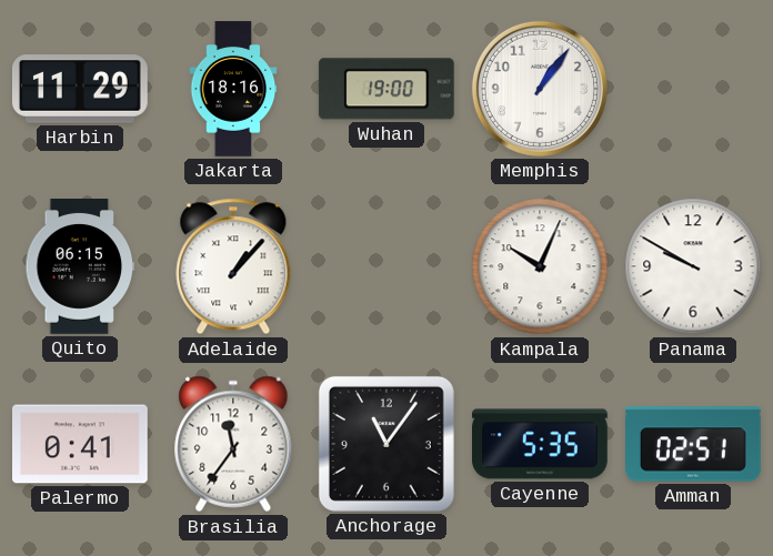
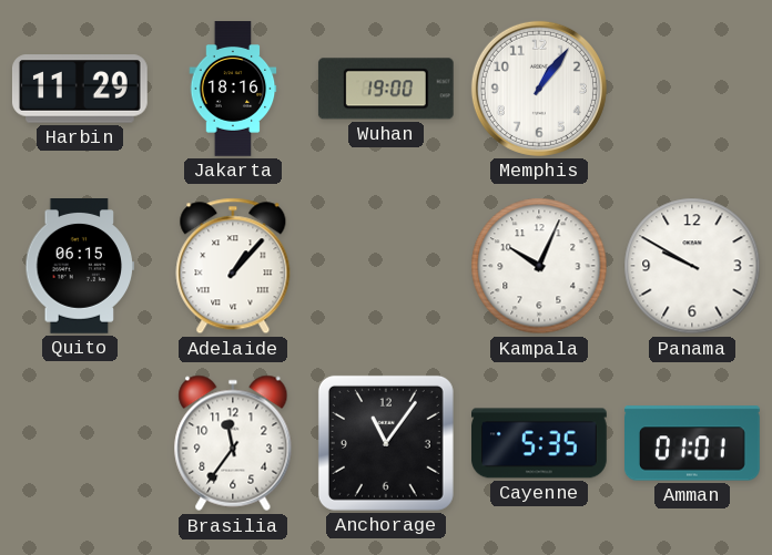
Palermo: 0:41 -> none (81, 444)
Amman: 02:51 -> 01:01 (693, 443)
